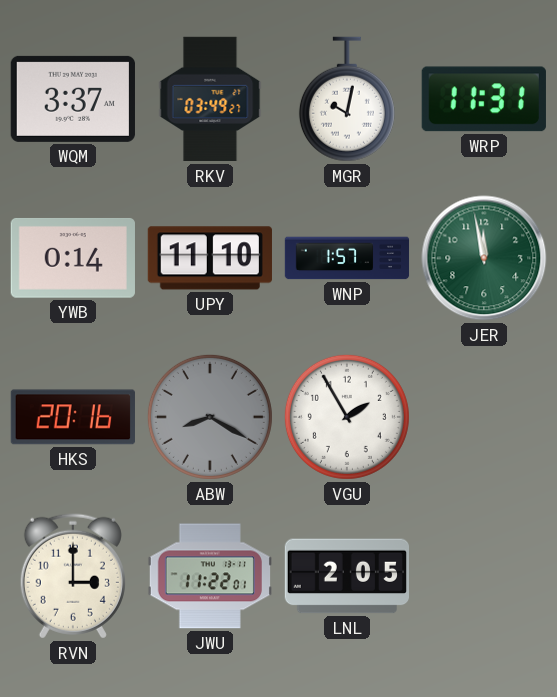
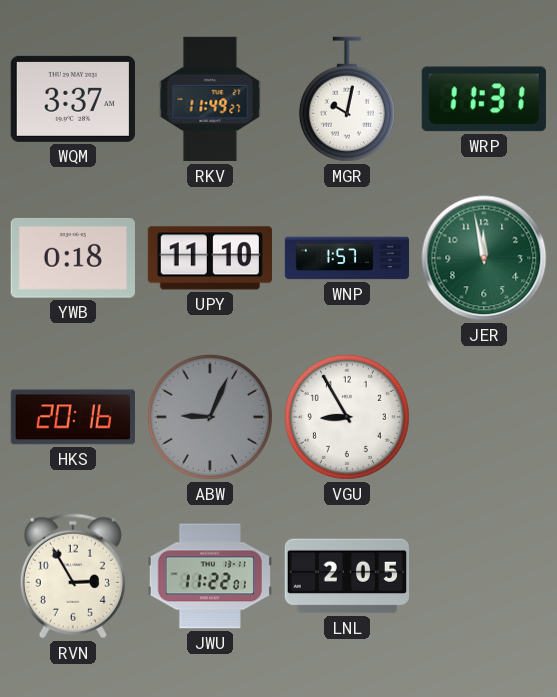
RKV: 03:49 -> 11:49 (210, 99)
YWB: 0:14 -> 0:18 (73, 258)
ABW: 8:20 -> 9:04 (210, 417)
VGU: 1:55 -> 8:55 (347, 417)
RVN: 3:00 -> 2:55 (73, 576)
